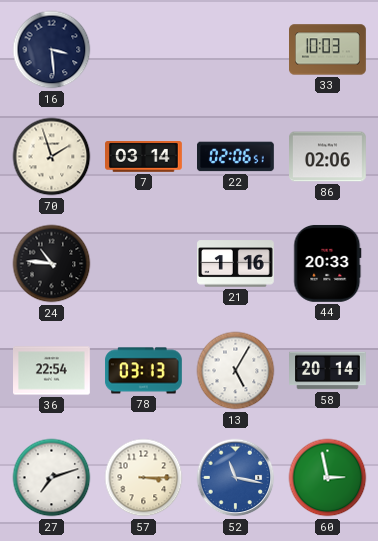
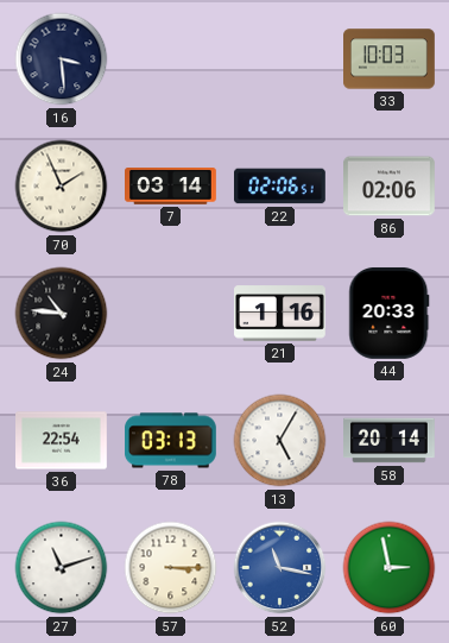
70: 1:57 -> 1:56 (62, 187)
27: 7:12 -> 11:12 (62, 568)
